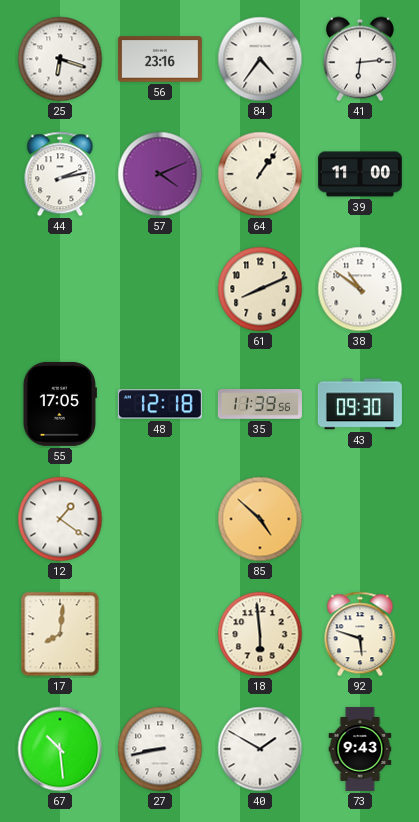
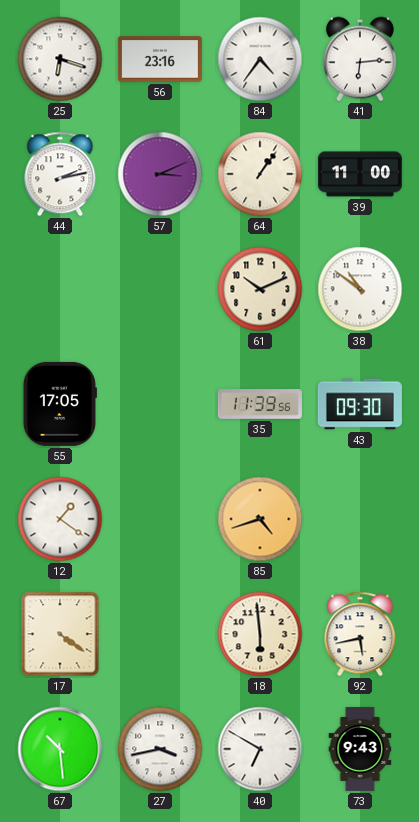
57: 4:11 -> 3:11 (160, 174)
61: 8:11 -> 10:11 (260, 289)
48: 12:18 -> none (160, 404)
85: 4:52 -> 4:42 (260, 519)
17: 8:01 -> 4:21 (60, 634)
92: 5:48 -> 5:43 (360, 634)
27: 8:43 -> 3:43 (160, 749)
40: 1:50 -> 6:50 (260, 749)
